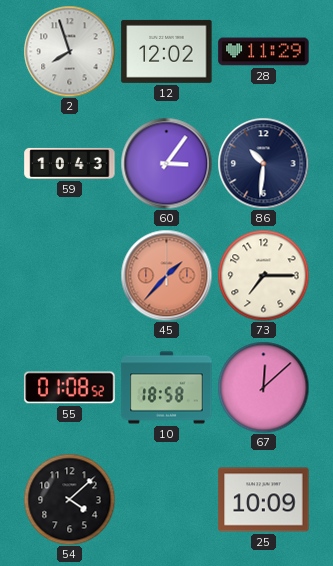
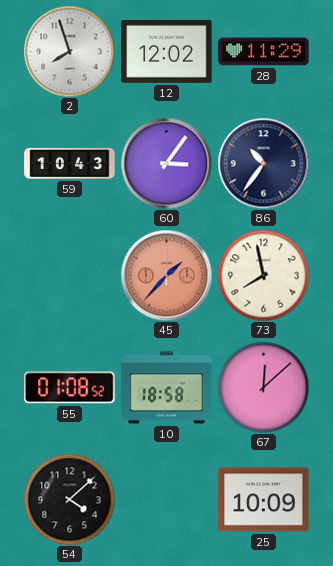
86: 10:31 -> 10:36 (263, 163)
73: 7:15 -> 7:58 (263, 275)
